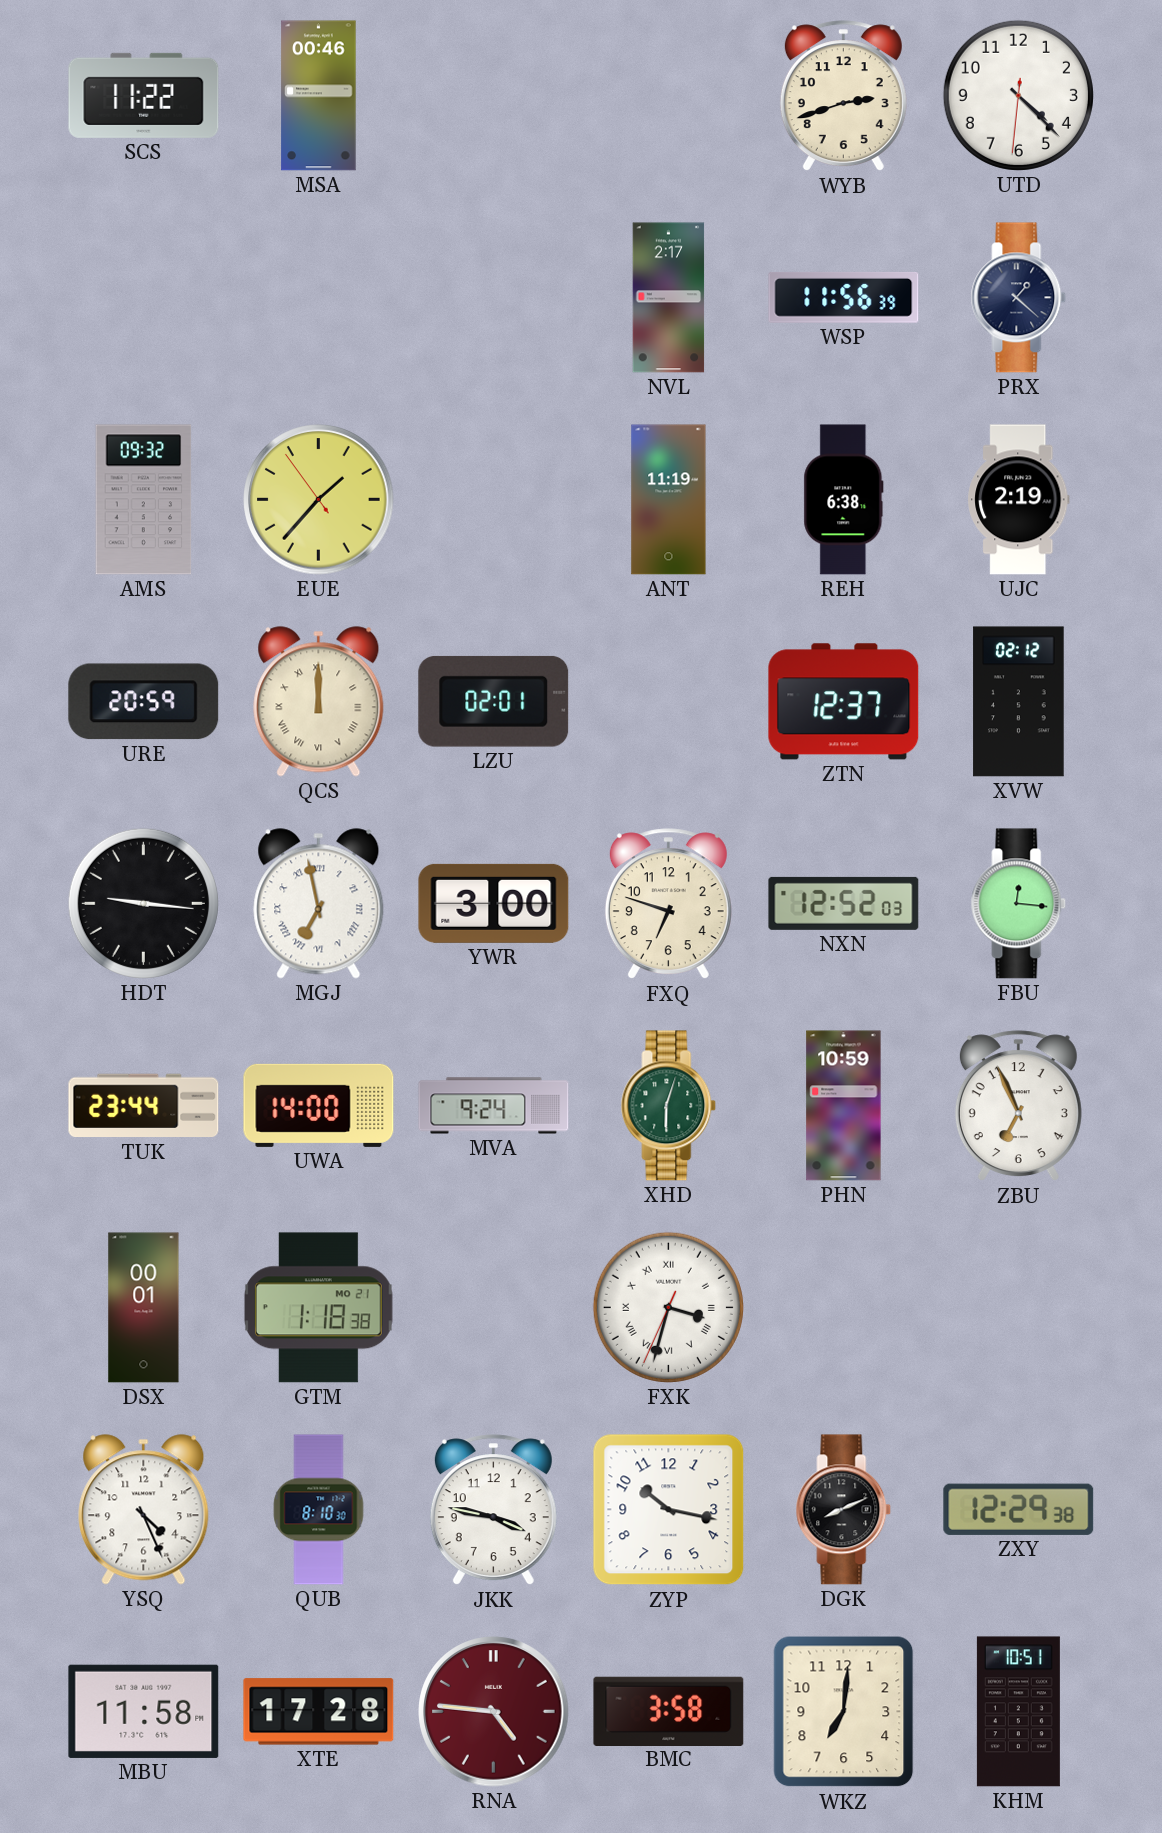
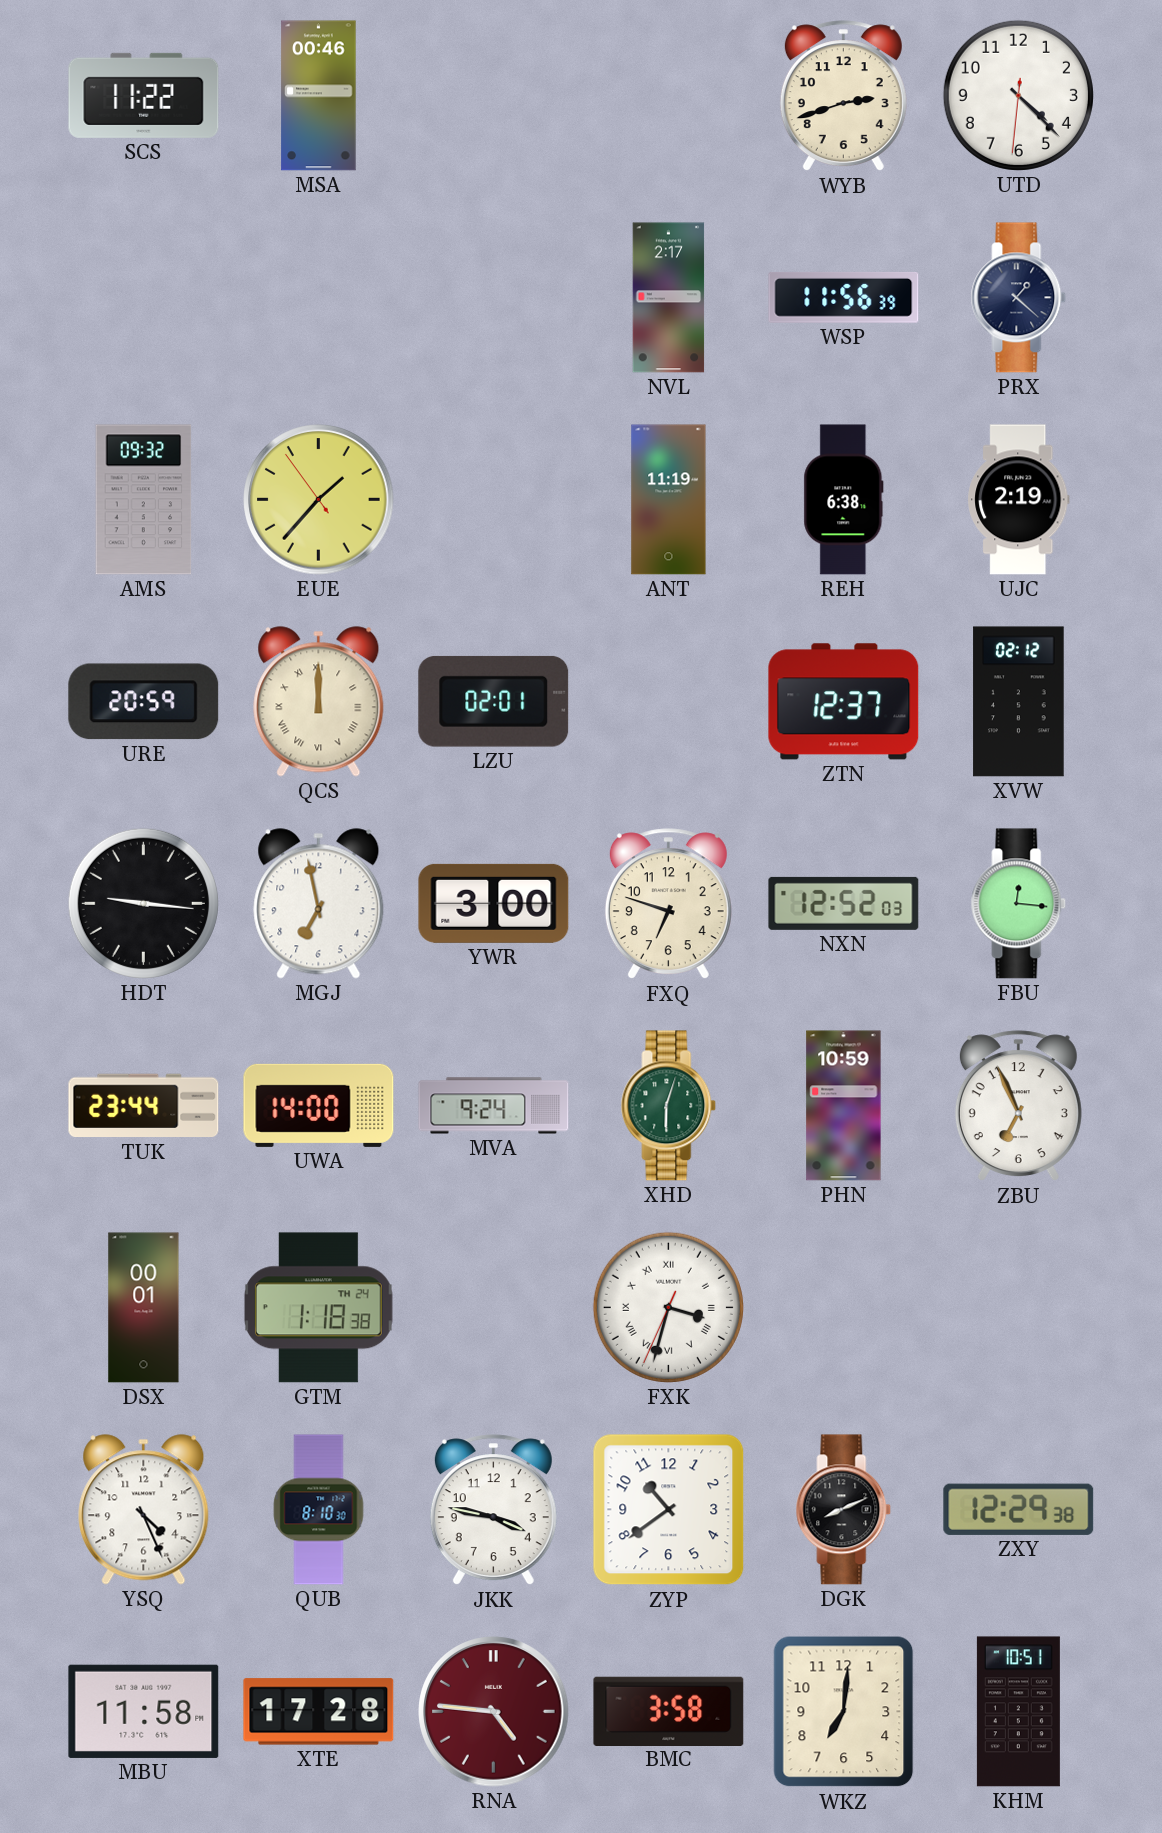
MGJ numerals: Roman -> Arabic (319, 904)
GTM date: MO 21 -> TH 24 (318, 1308)
ZYP: 10:17 -> 10:39 (669, 1510)
